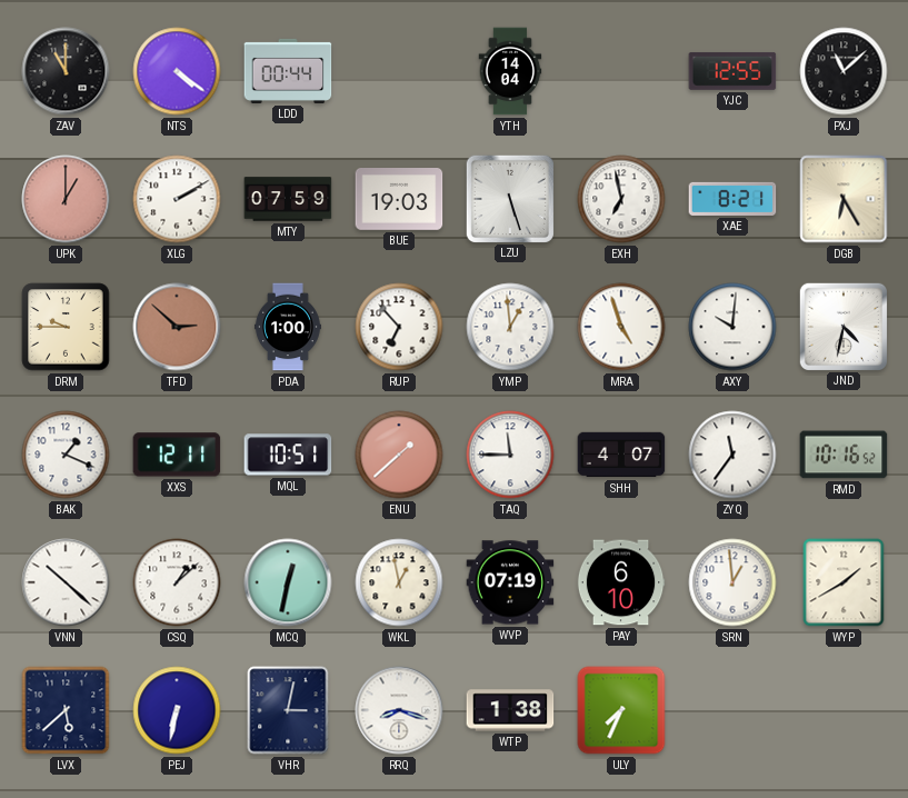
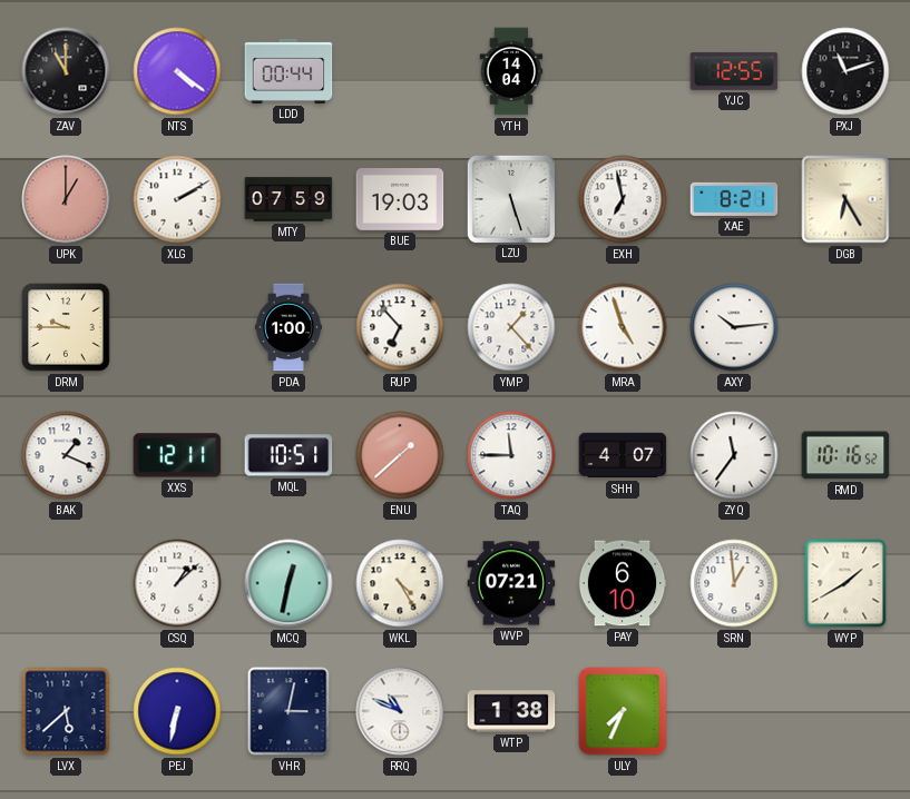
PXJ: 11:08 -> 11:12 (845, 71)
TFD: 2:52 -> none (177, 327)
YMP: 12:59 -> 1:23 (511, 327)
AXY: 10:01 -> 10:14 (734, 327)
JND: 4:32 -> none (842, 326)
VNN: 10:22 -> none (66, 582)
WKL: 12:58 -> 4:25 (400, 583)
WVP: 07:19 -> 07:21 (511, 583)
RRQ: 8:18 -> 10:49 (400, 711)
